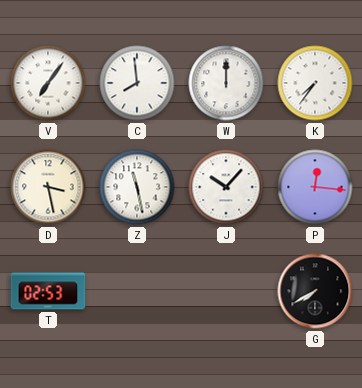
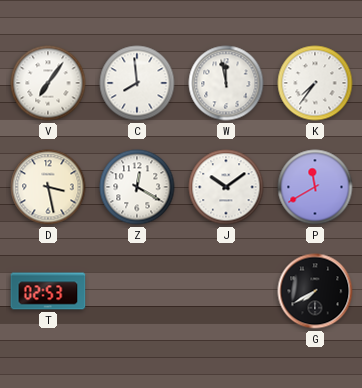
W: 12:00 -> 11:58 (226, 83)
Z: 11:28 -> 12:20 (137, 187)
J: 10:07 -> 10:09 (226, 187)
P: 12:16 -> 11:40 (315, 187)
